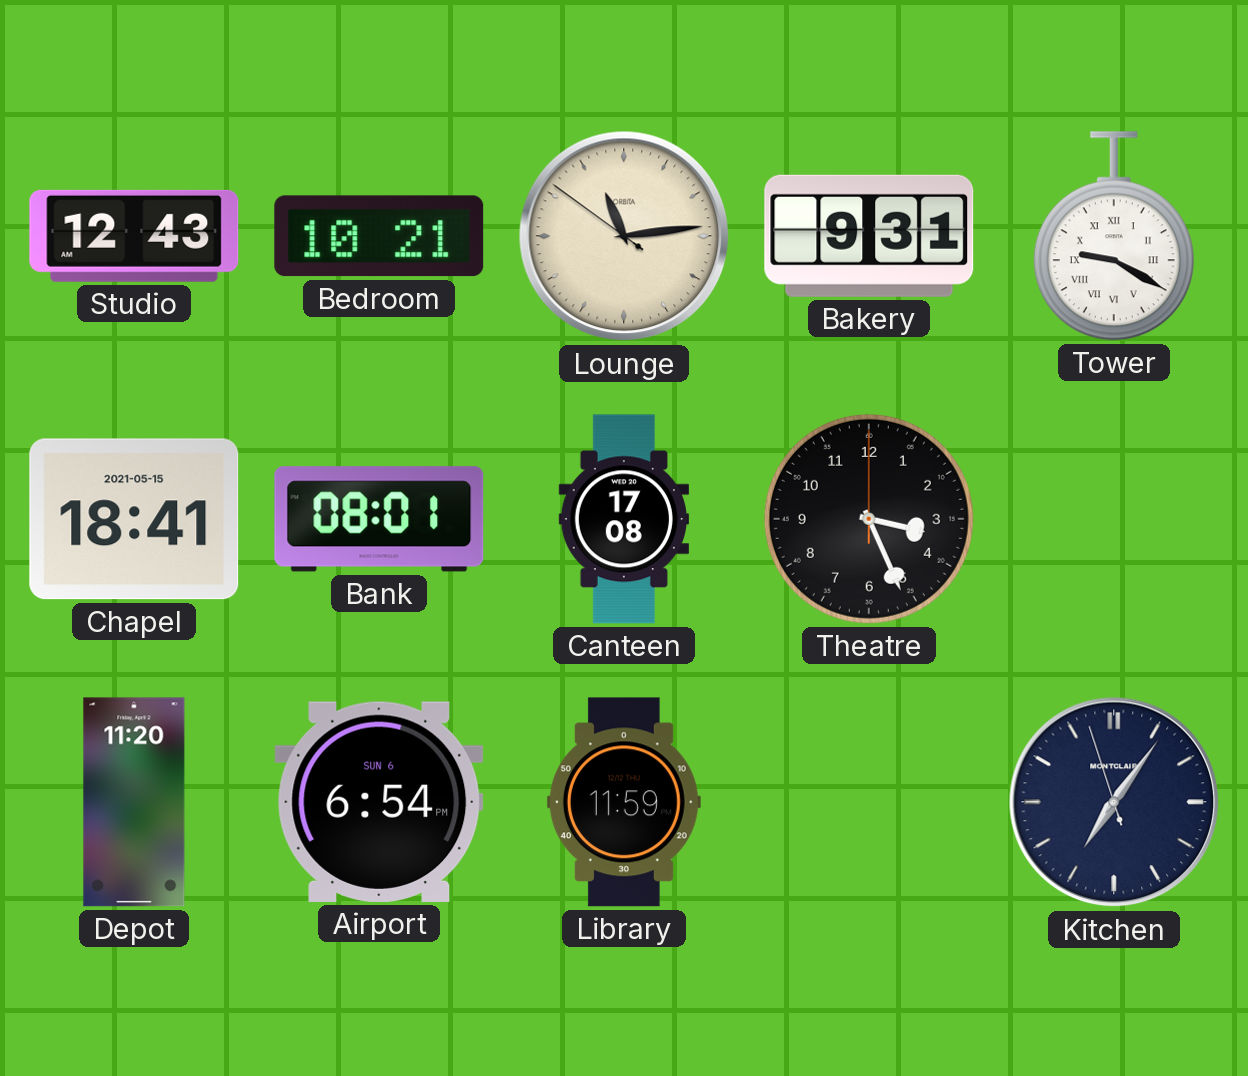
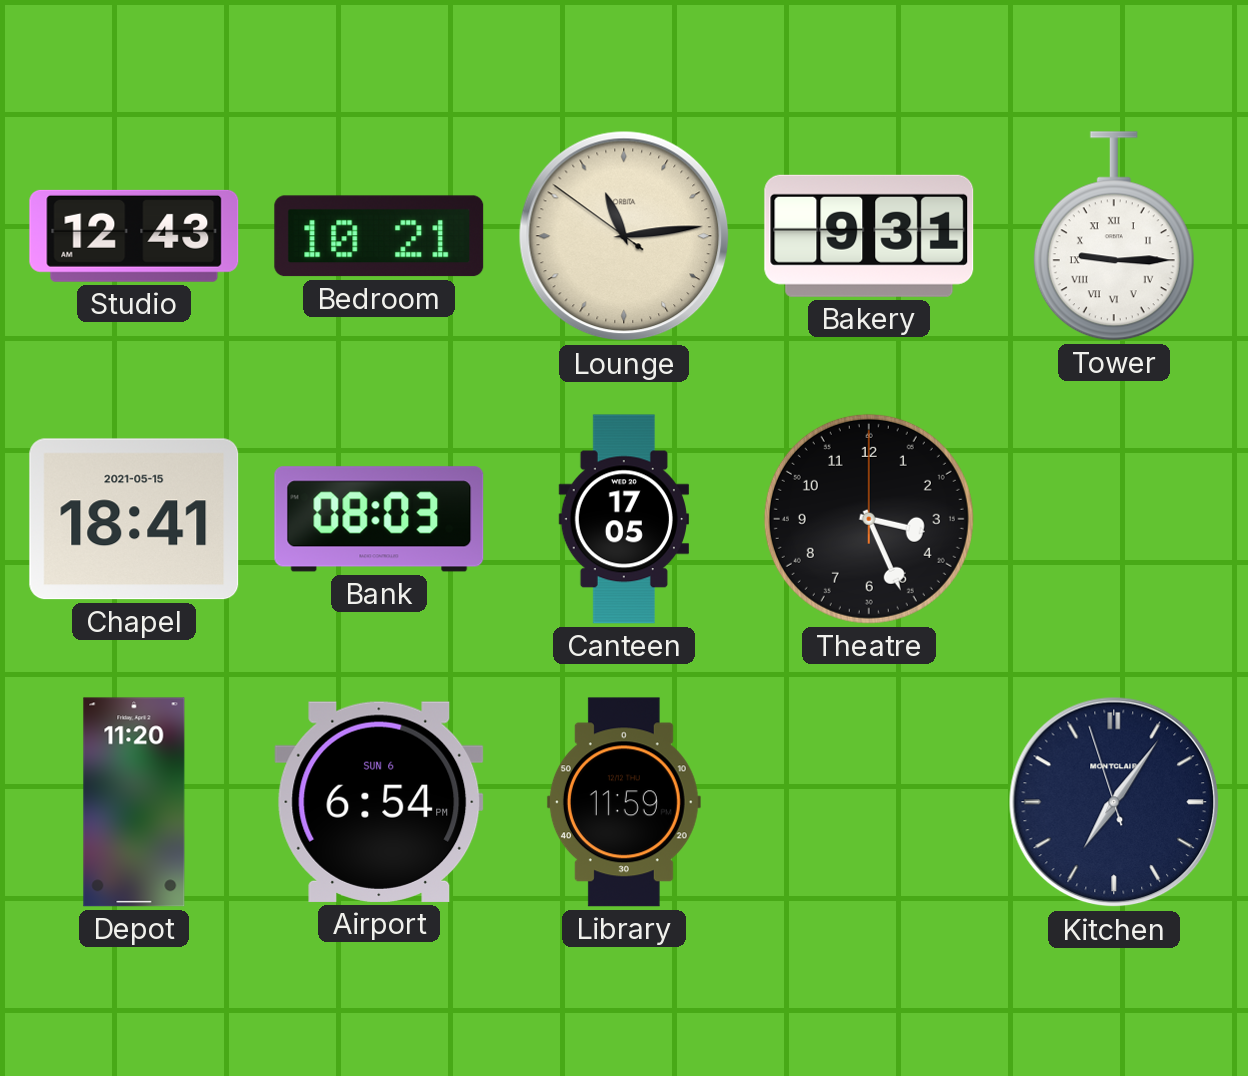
Tower: 9:20 -> 9:15 (1114, 236)
Bank: 08:01 -> 08:03 (379, 519)
Canteen: 17:08 -> 17:05 (624, 519)
